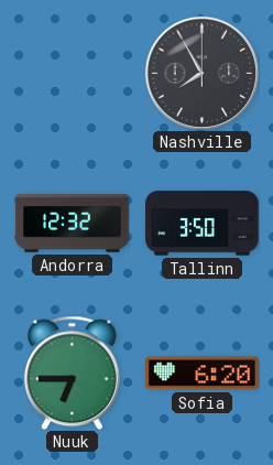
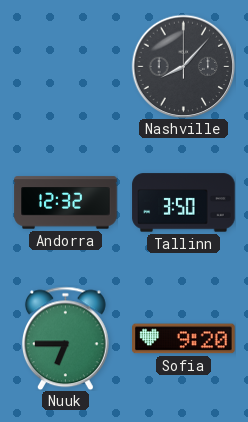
Nashville: 7:55 -> 8:07 (183, 66)
Sofia: 6:20 -> 9:20 (184, 339)
